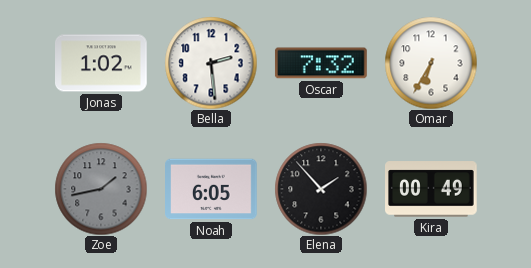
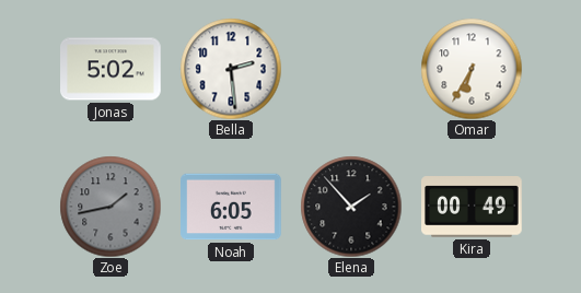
Jonas: 1:02 -> 5:02 (112, 69)
Oscar: 7:32 -> none (321, 63)
